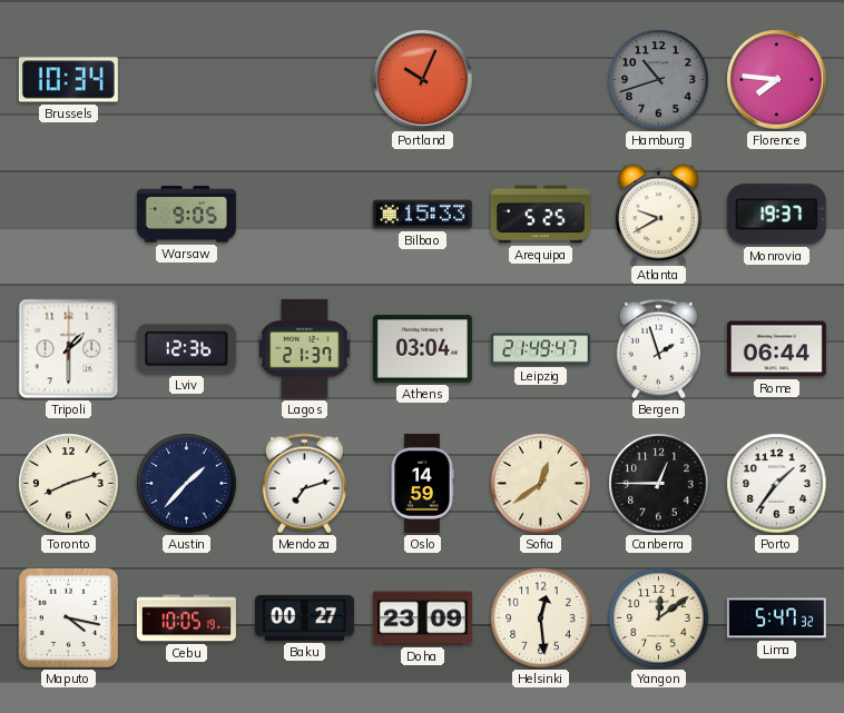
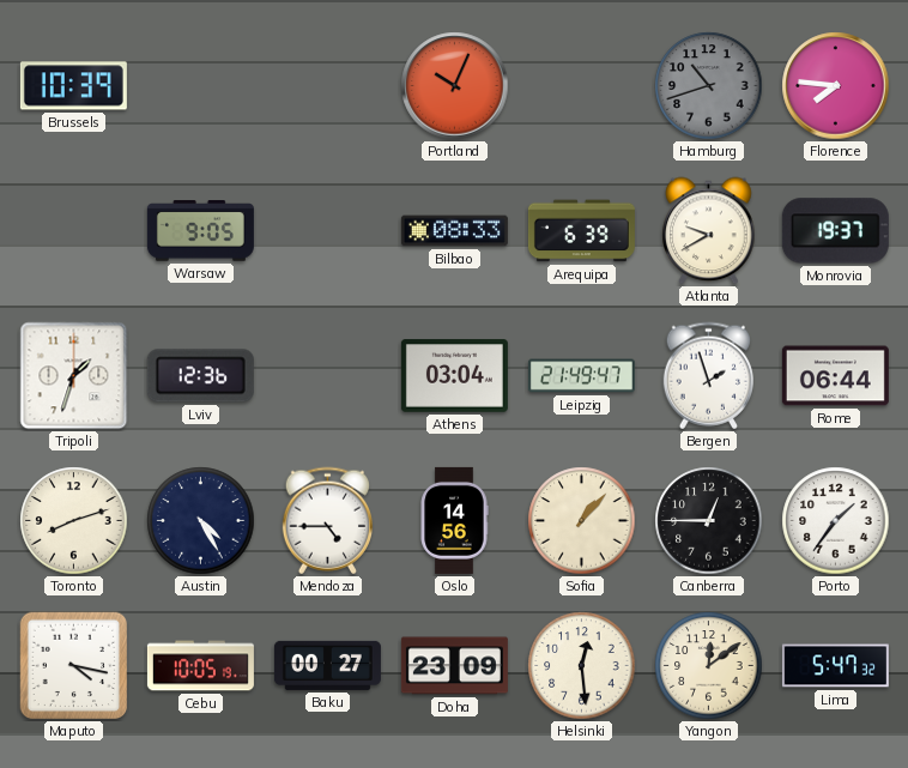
Brussels: 10:34 -> 10:39 (73, 86)
Bilbao: 15:33 -> 08:33 (454, 231)
Arequipa: 5:25 -> 6:39 (581, 231)
Tripoli: 1:30 -> 1:33 (74, 376)
Lagos: 21:37 -> none (305, 348)
Austin: 1:37 -> 4:25 (201, 521)
Mendoza: 7:12 -> 4:45 (327, 521)
Oslo: 14:59 -> 14:56 (454, 520)
Sofia: 12:39 -> 1:07 (582, 521)
